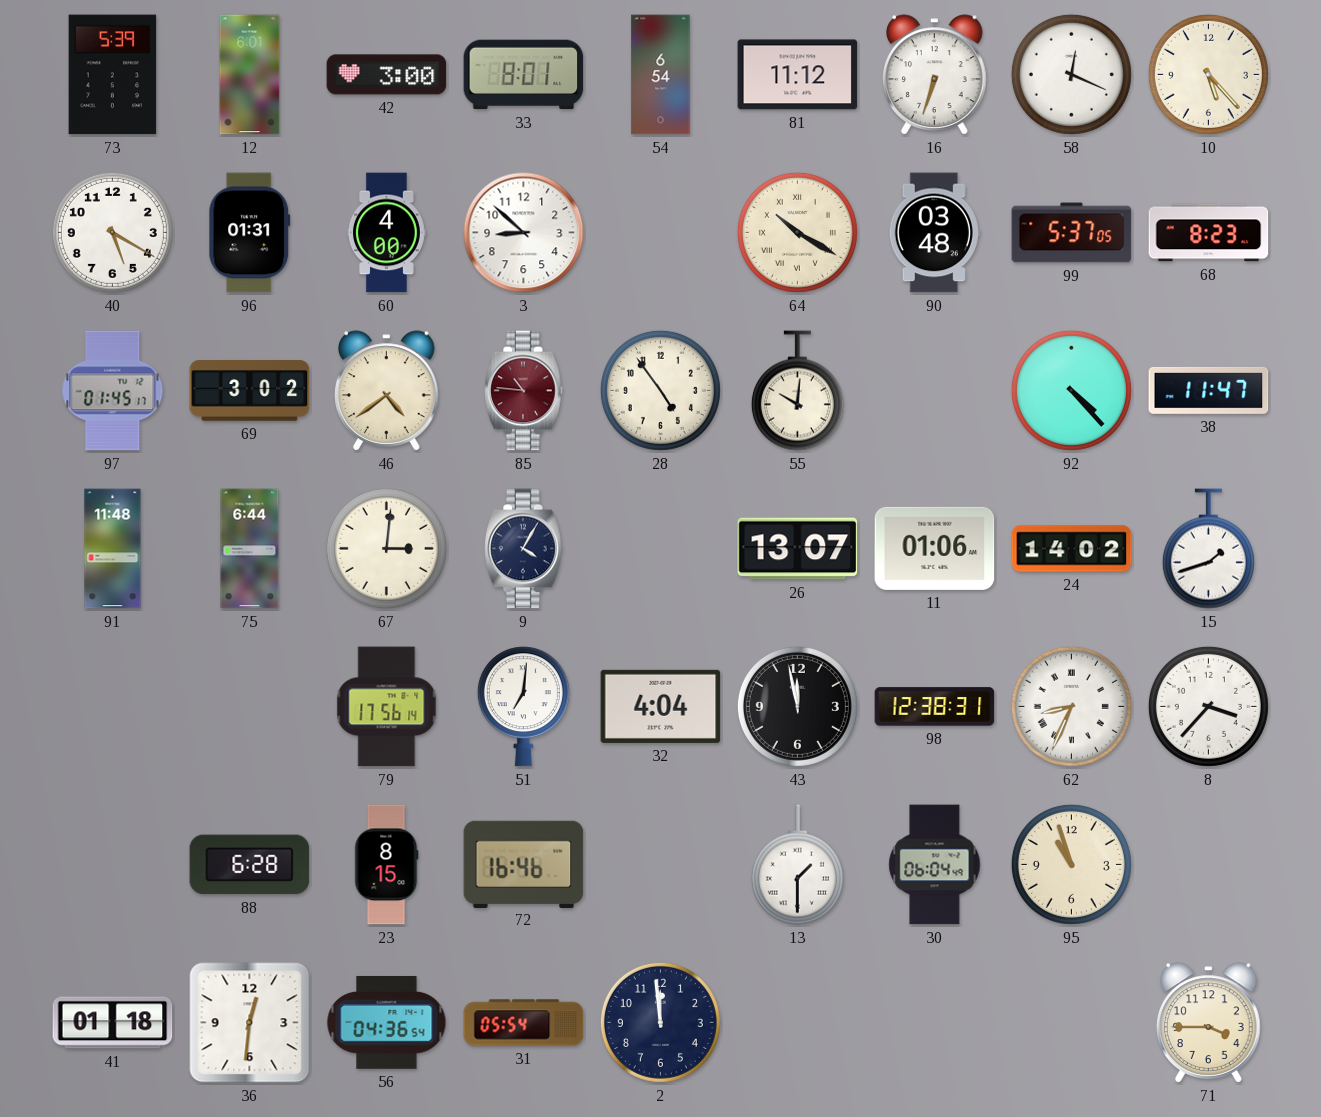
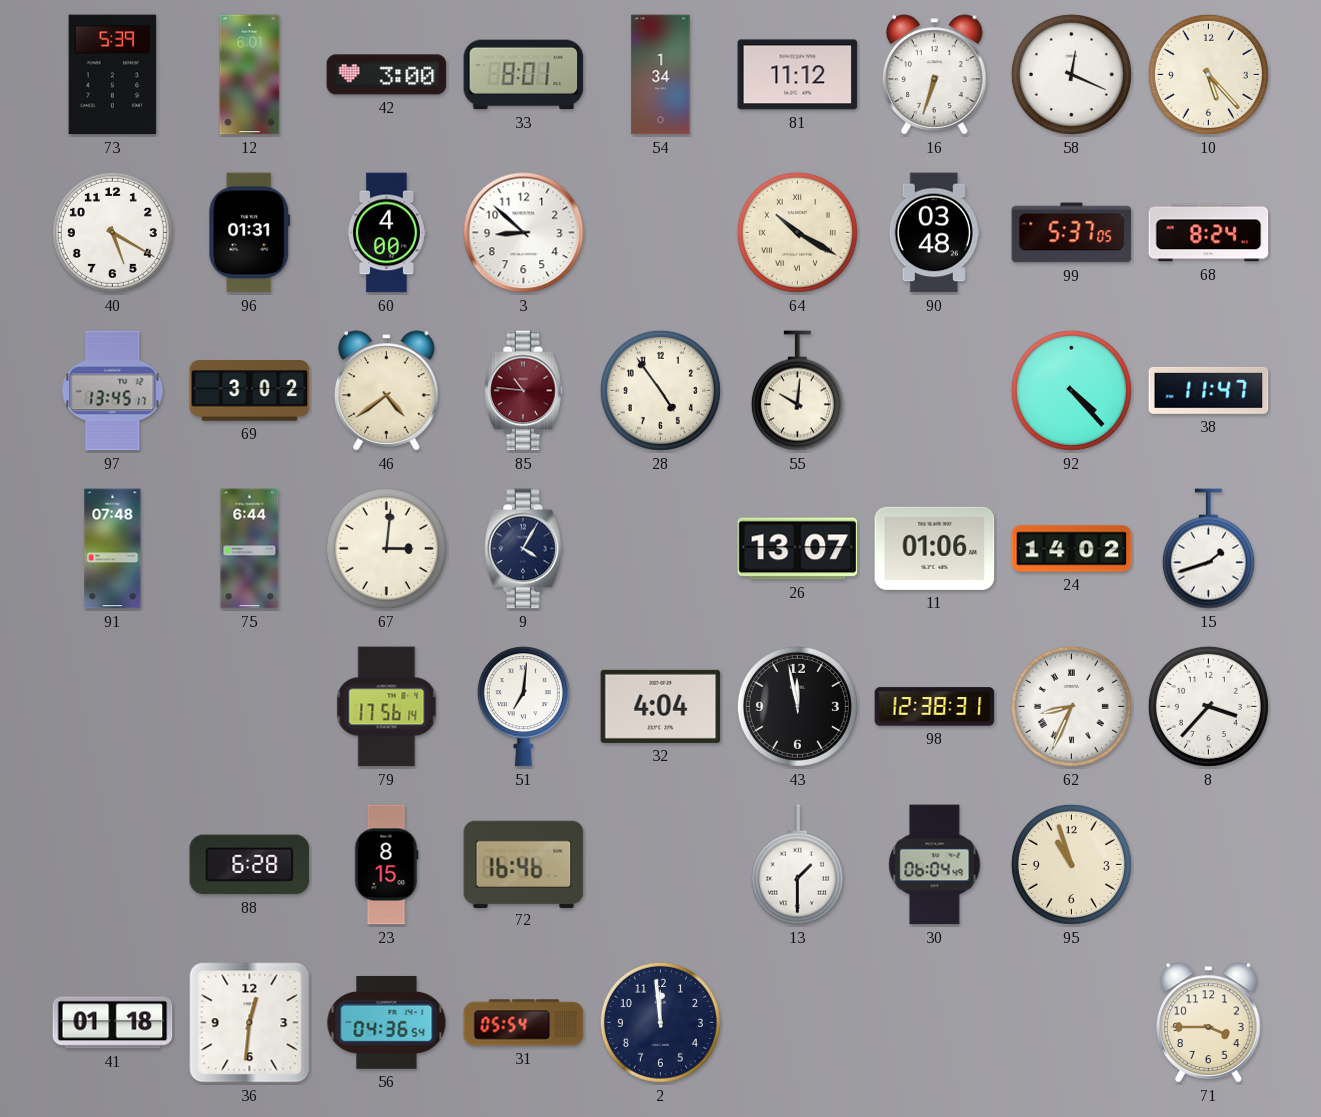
54: 6:54 -> 1:34 (661, 75)
68: 8:23 -> 8:24 (1209, 233)
97: 01:45 -> 13:45 (113, 391)
91: 11:48 -> 07:48 (113, 549)
